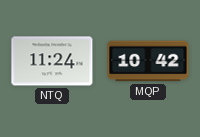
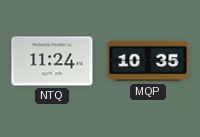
MQP: 10:42 -> 10:35 (148, 61)
